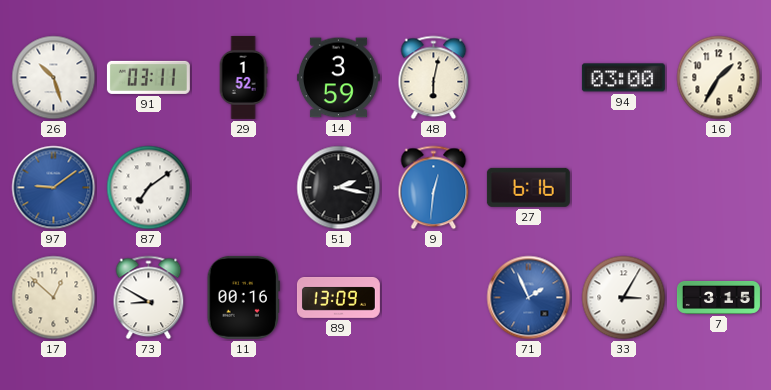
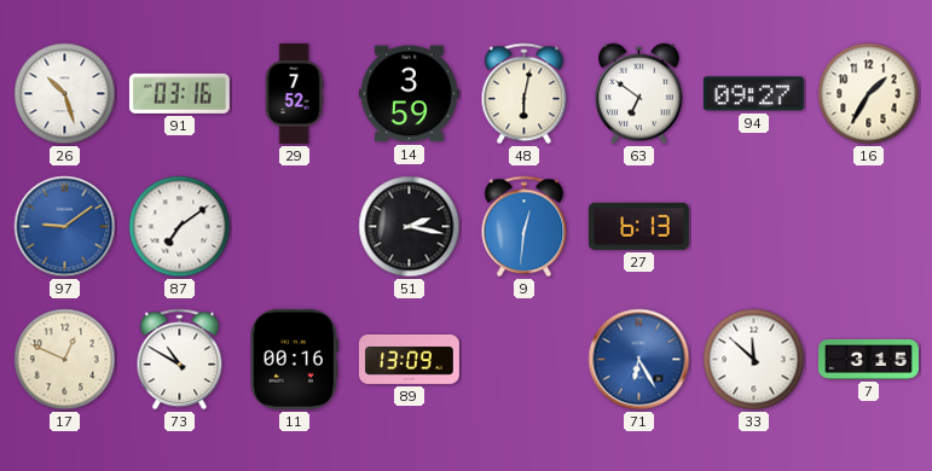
91: 03:11 -> 03:16 (179, 93)
29: 1:52 -> 7:52 (294, 93)
63: none -> 6:51 (639, 94)
94: 03:00 -> 09:27 (753, 94)
27: 6:16 -> 6:13 (638, 226)
17: 12:52 -> 12:49 (65, 360)
73: 8:50 -> 10:50 (180, 360)
71: 1:56 -> 6:25 (639, 360)
33: 3:05 -> 11:52 (754, 360)
